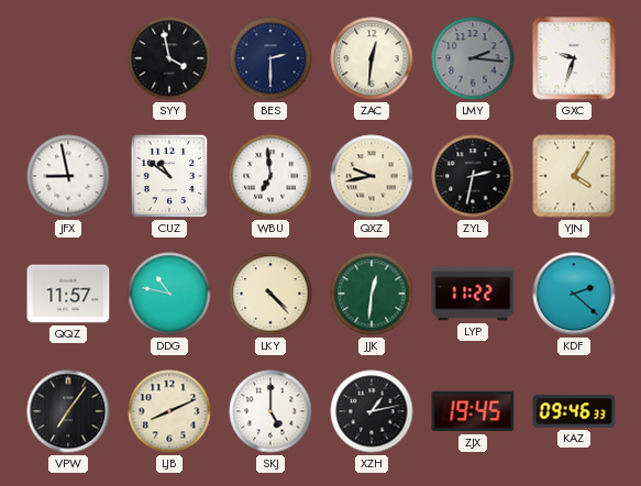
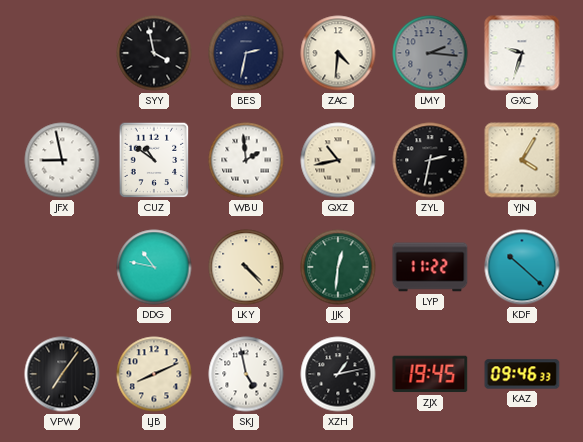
BES: 2:30 -> 2:32 (246, 53)
ZAC: 12:31 -> 4:31 (338, 53)
WBU: 6:59 -> 1:59 (246, 160)
QXZ: 9:43 -> 10:43 (338, 160)
QQZ: 11:57 -> none (68, 294)
KDF: 2:22 -> 10:22 (522, 267)
SKJ: 5:00 -> 4:58 (246, 374)
